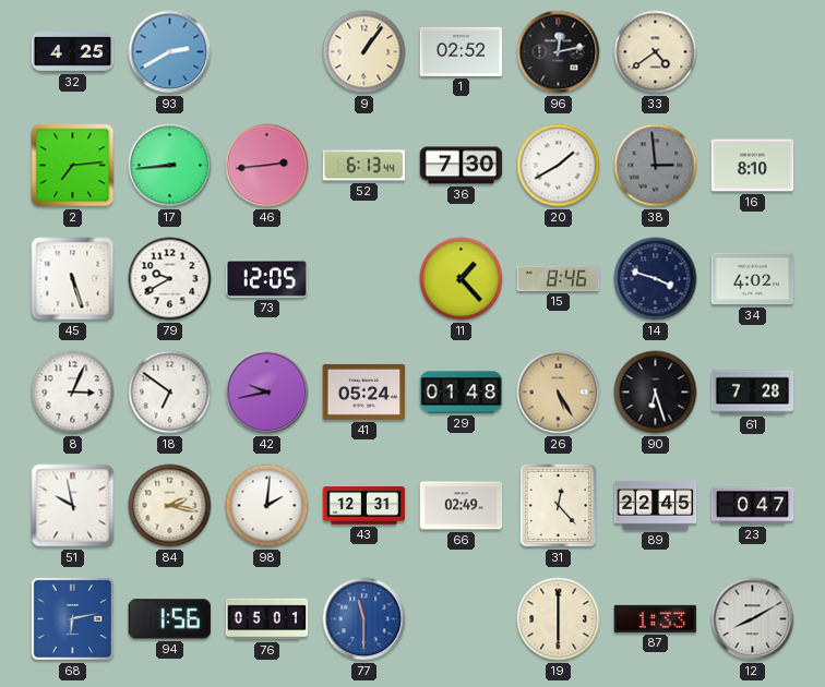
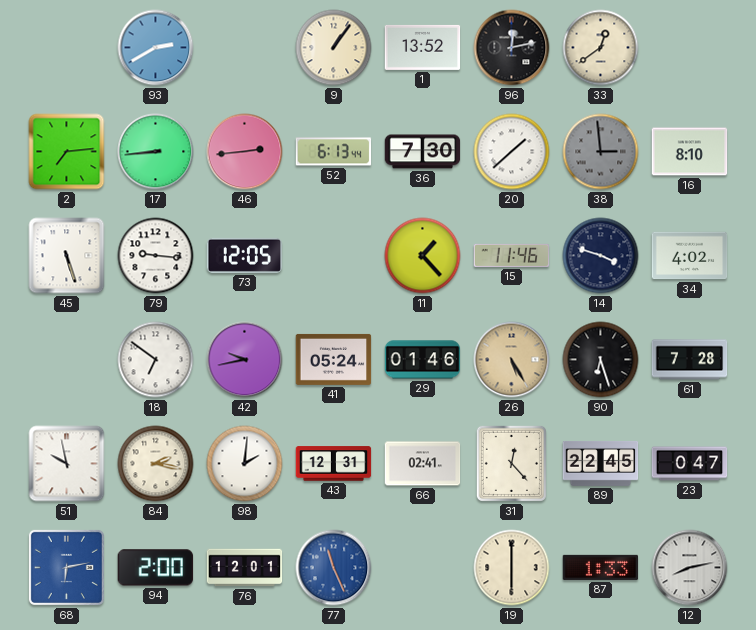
32: 4:25 -> none (73, 52)
1: 02:52 -> 13:52 (423, 47)
33: 4:39 -> 12:39 (601, 48)
20: 1:40 -> 1:38 (512, 152)
79: 9:40 -> 9:16 (156, 256)
15: 8:46 -> 11:46 (512, 255)
8: 3:04 -> none (73, 393)
29: 01:48 -> 01:46 (423, 360)
66: 02:49 -> 02:41 (423, 464)
94: 1:56 -> 2:00 (156, 568)
76: 05:01 -> 12:01 (245, 568)
77: 11:30 -> 11:26 (334, 568)
12: 8:10 -> 8:13 (690, 568)
